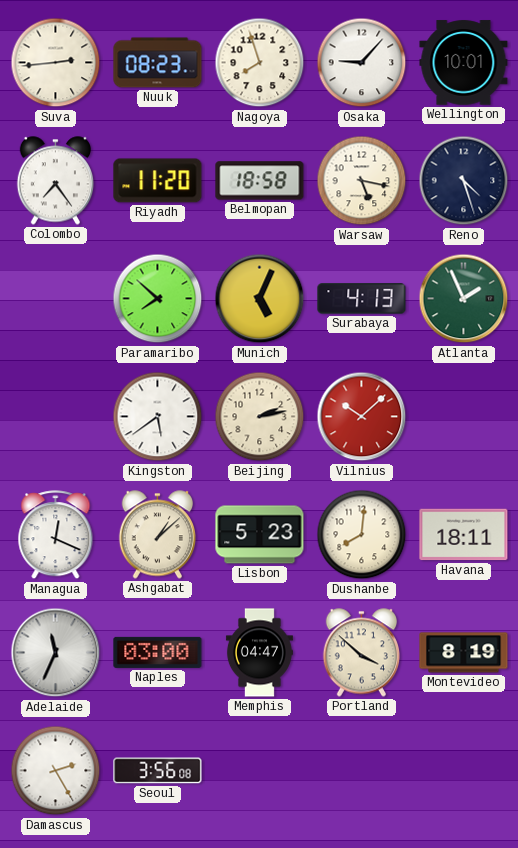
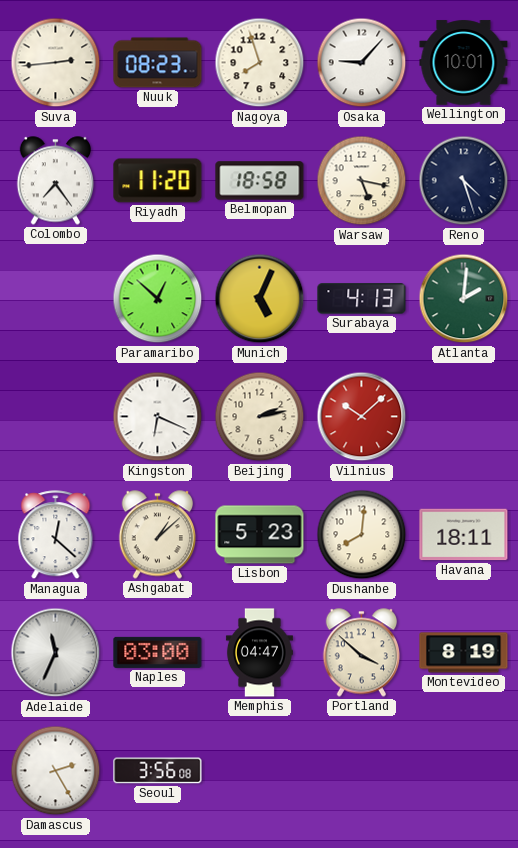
Paramaribo: 7:52 -> 12:52 (158, 299)
Atlanta: 1:56 -> 2:01 (464, 299)
Kingston: 5:39 -> 6:19 (158, 417)
Managua: 12:19 -> 12:22 (56, 535)
